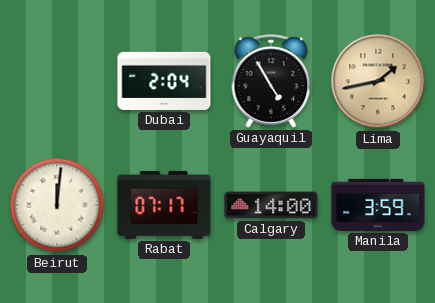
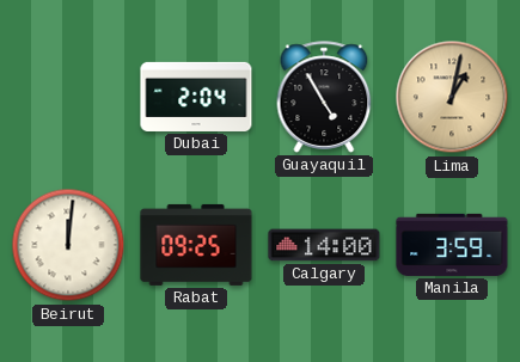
Lima: 1:43 -> 1:02 (452, 97)
Rabat: 07:17 -> 09:25 (196, 245)
